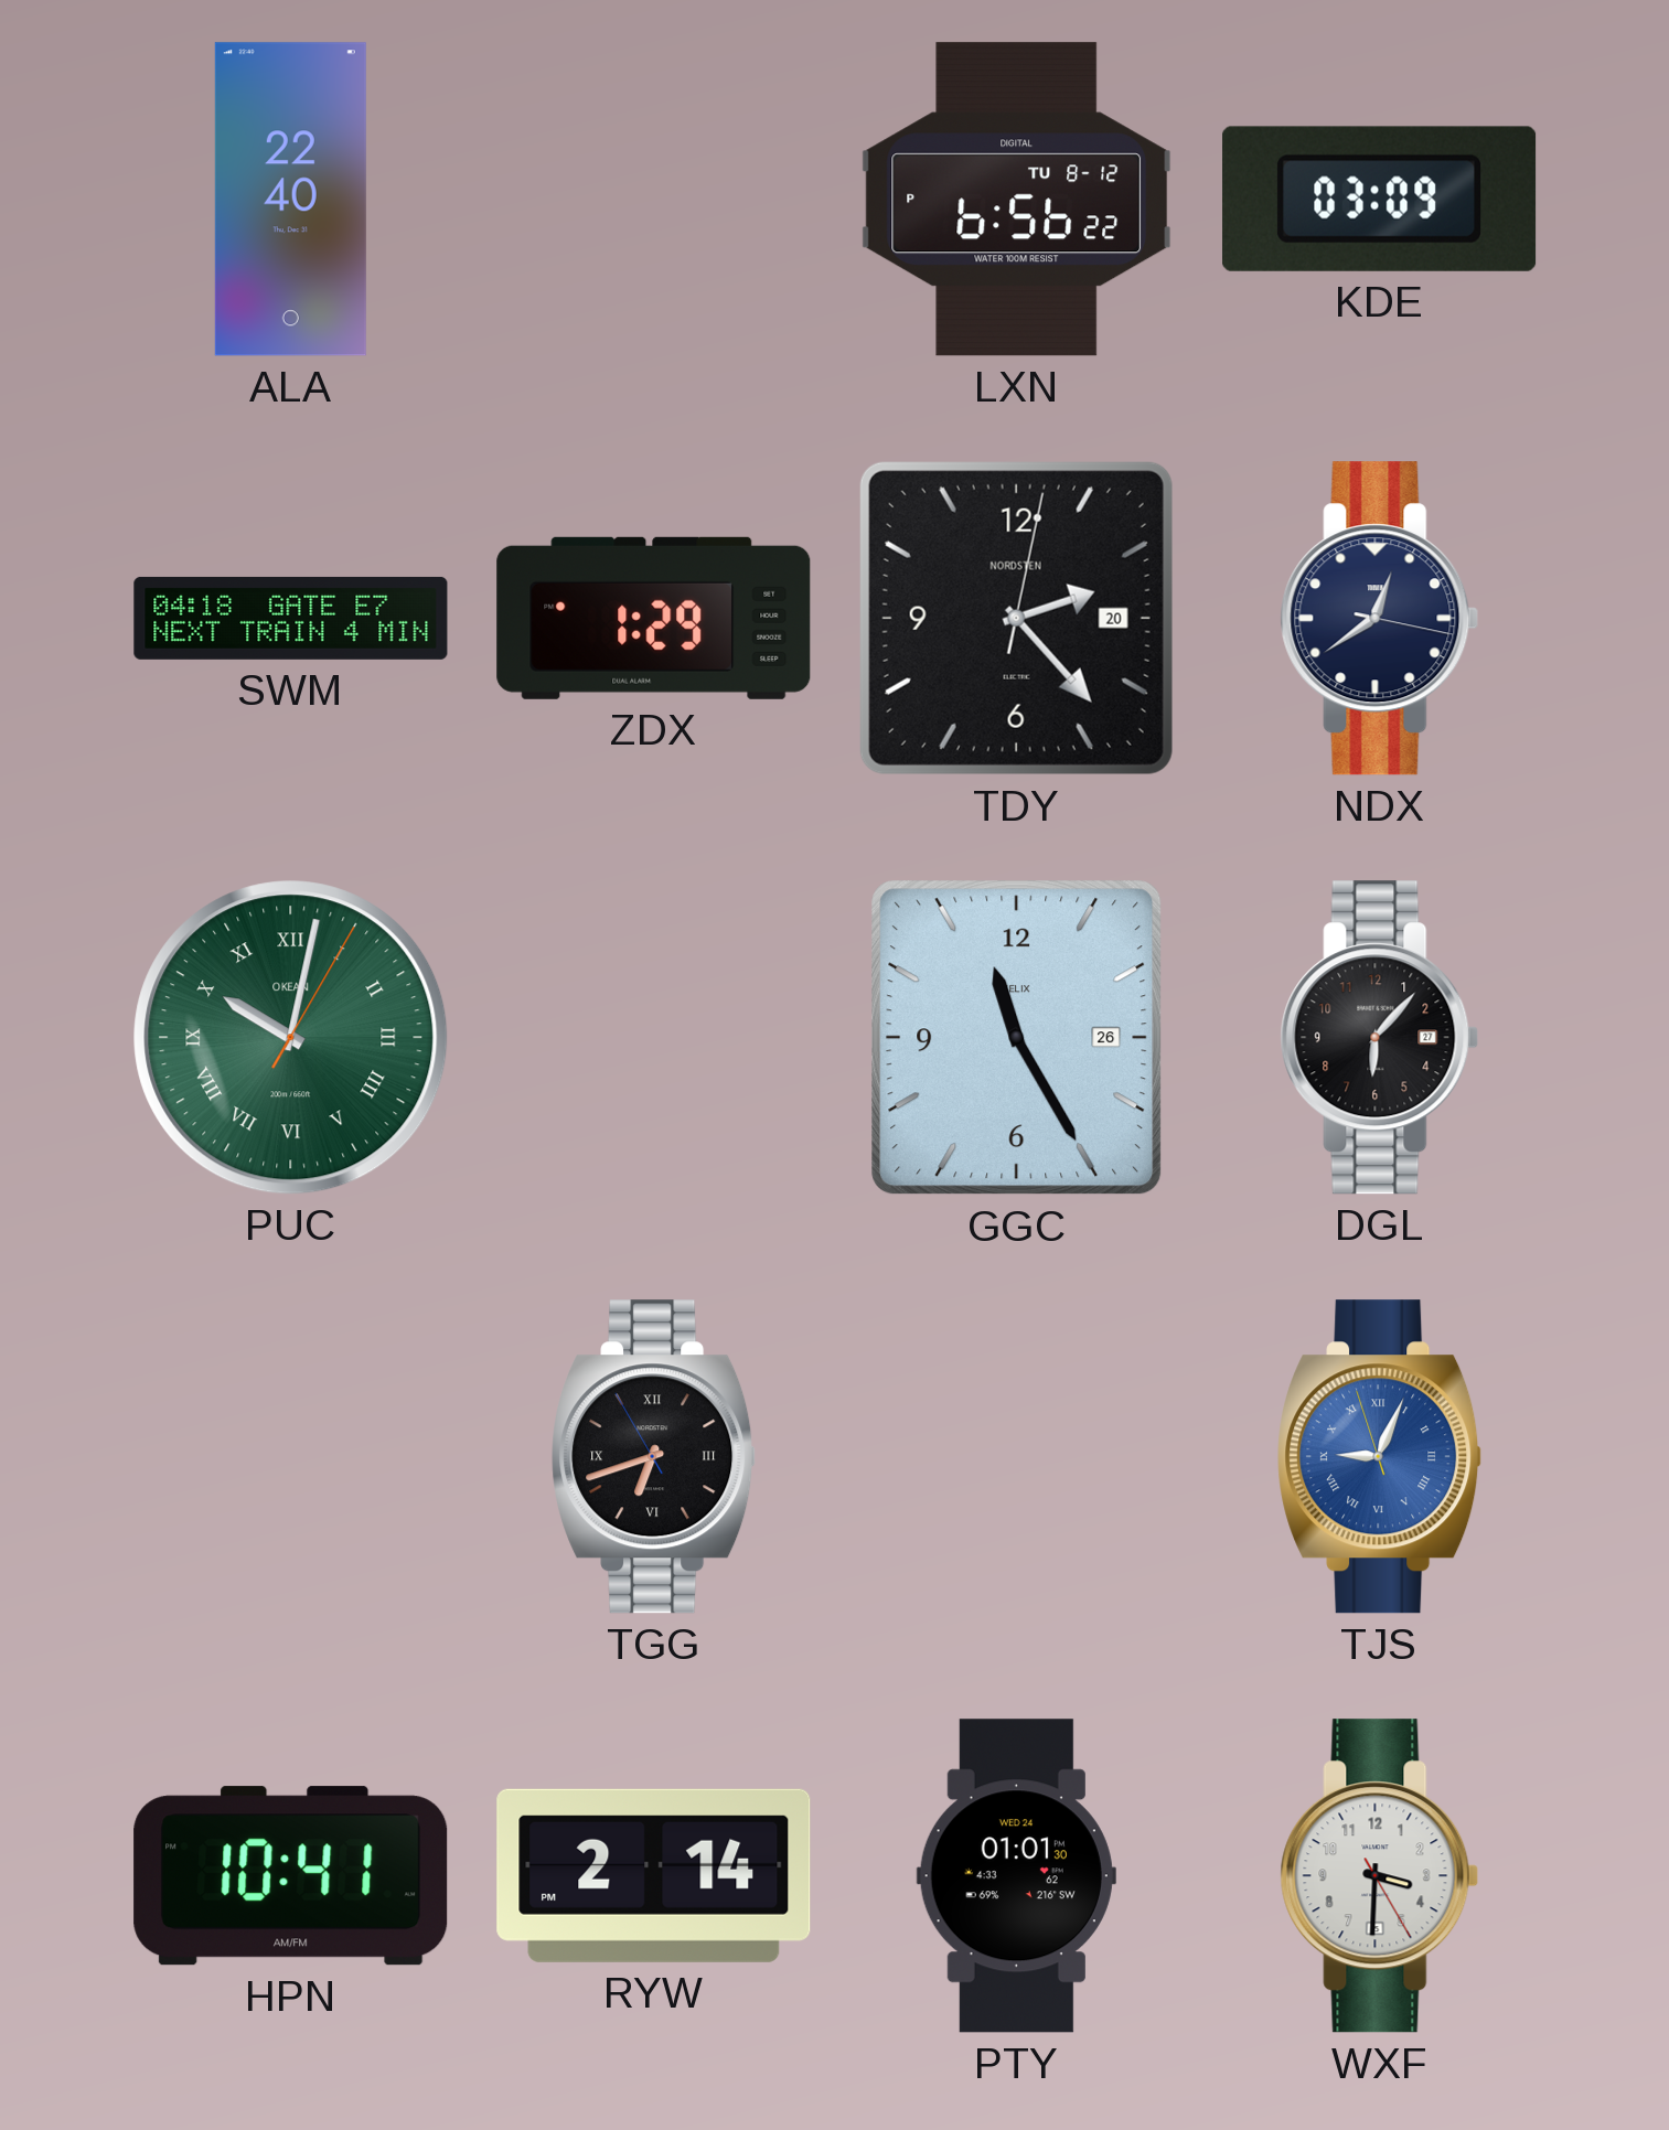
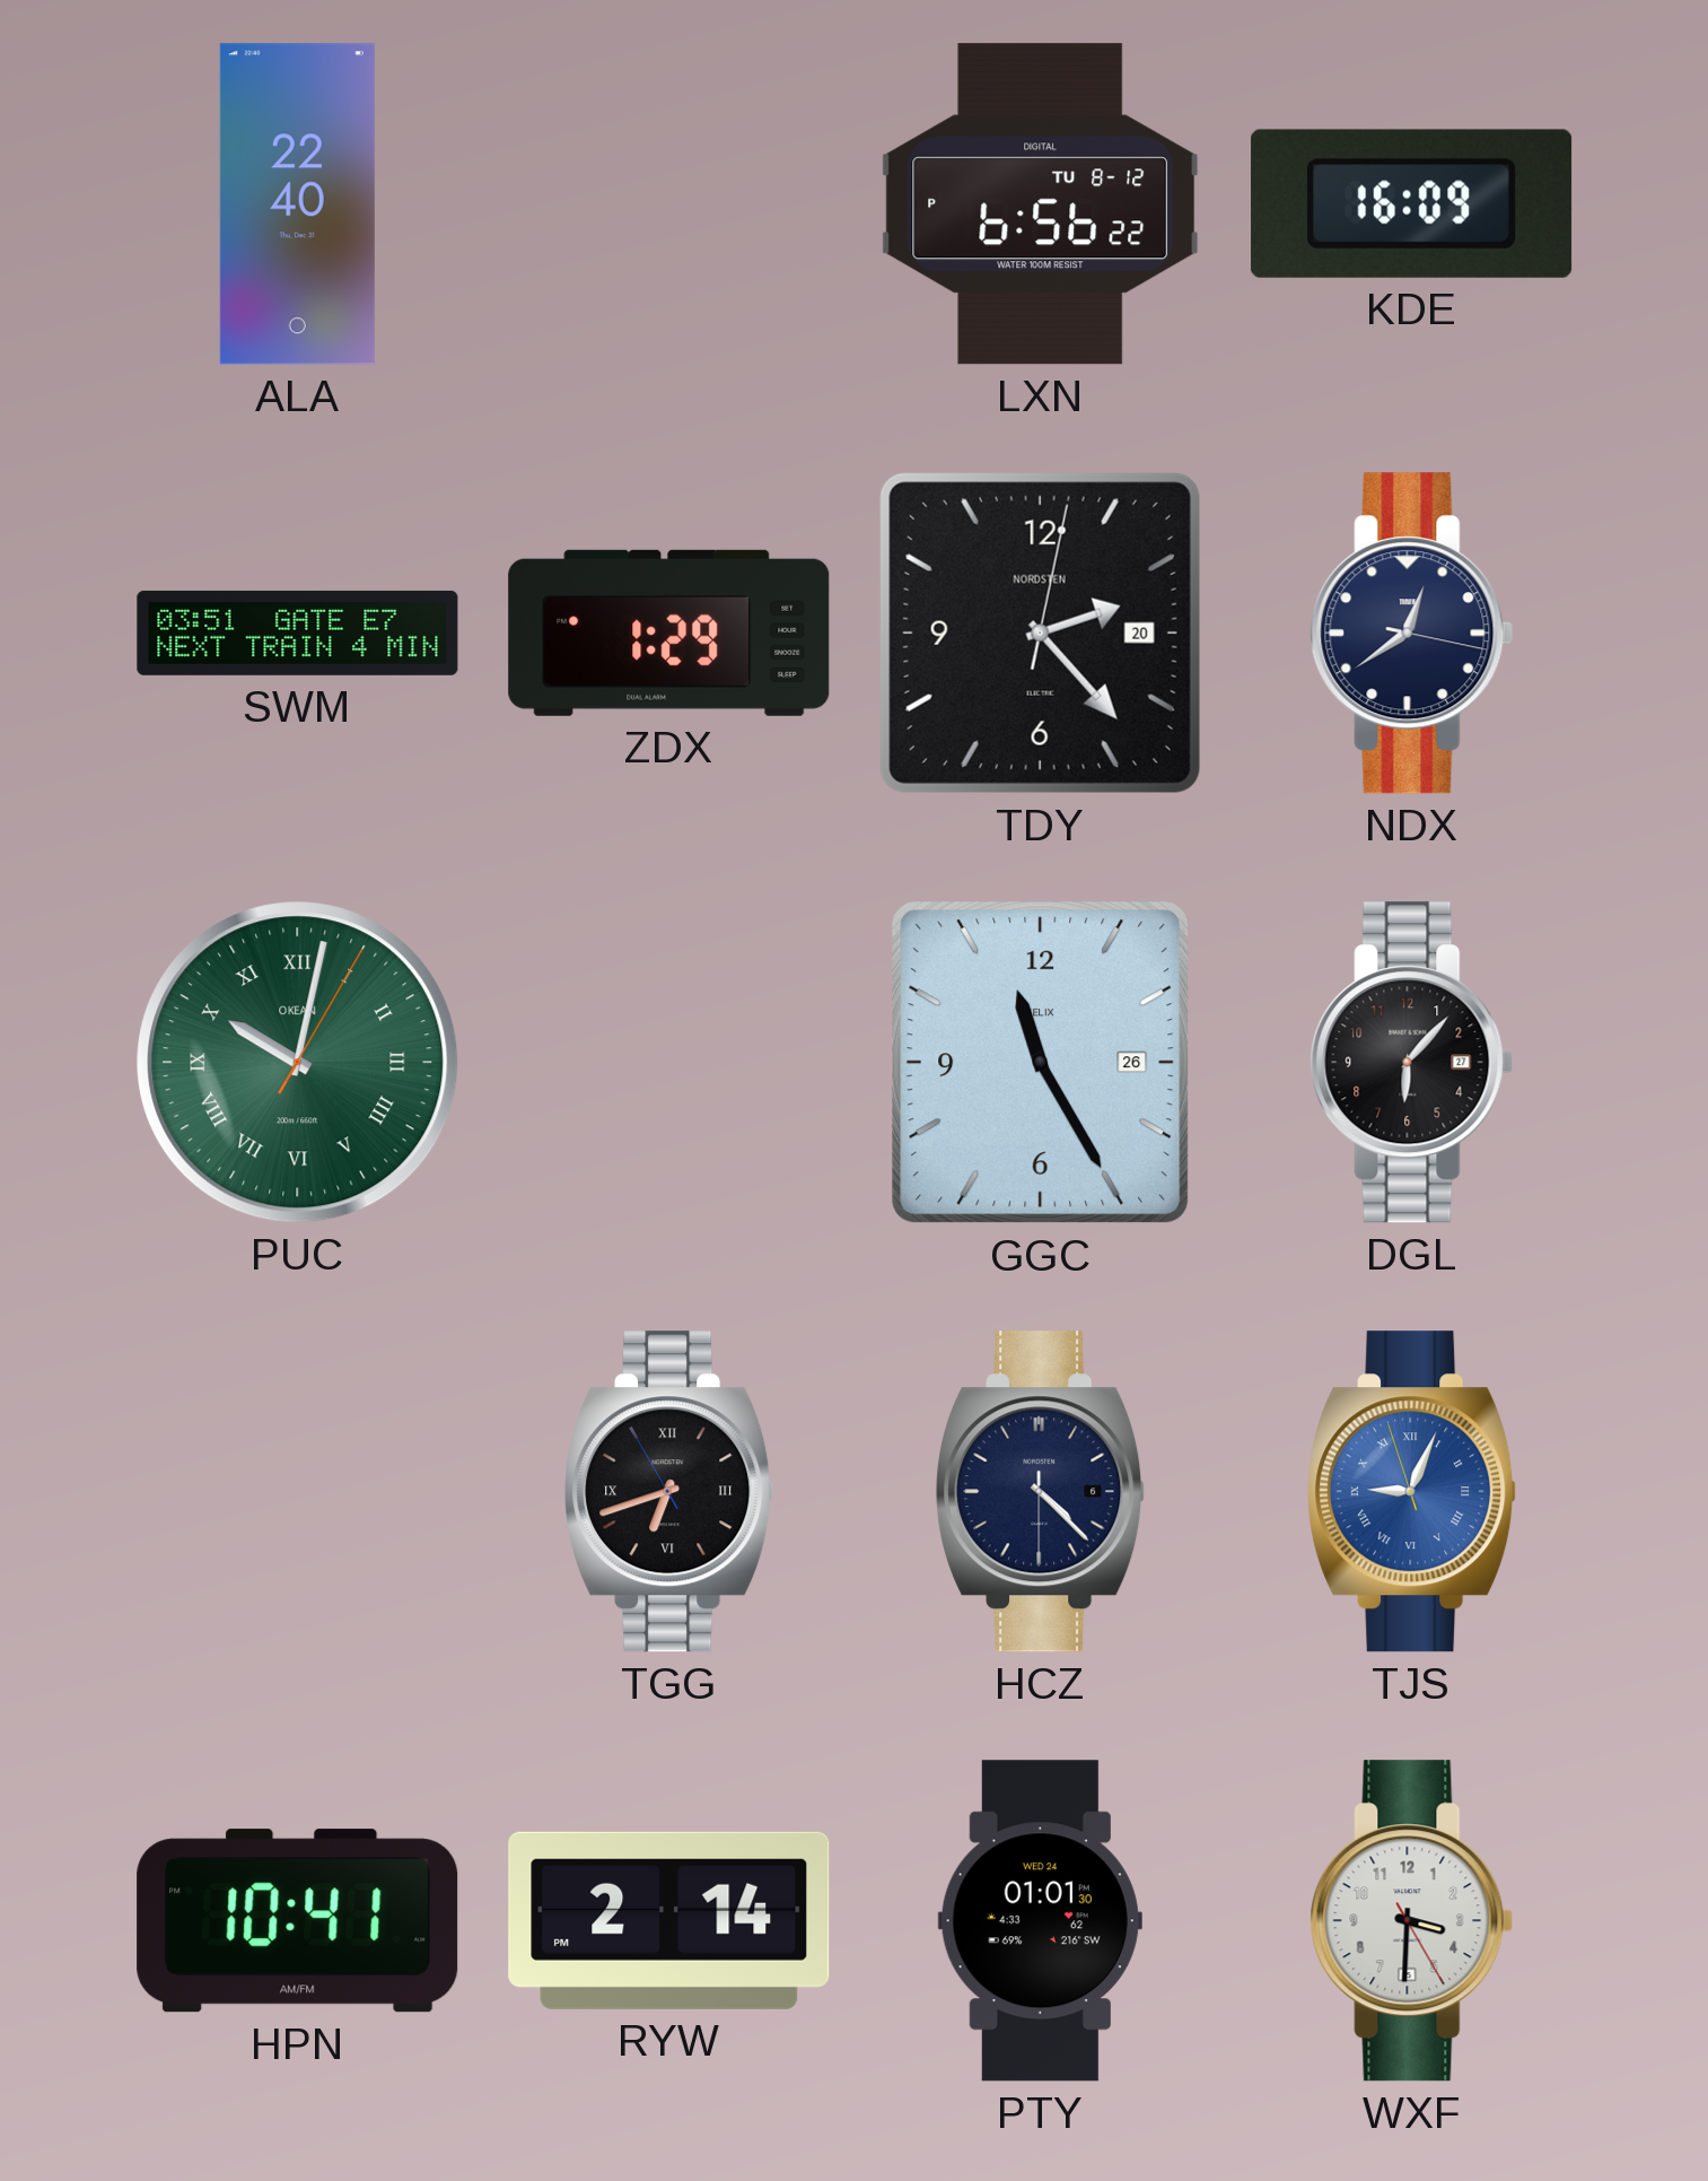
KDE: 03:09 -> 16:09 (1412, 203)
SWM: 04:18 -> 03:51 (298, 633)
HCZ: none -> 4:22 (1041, 1492)
